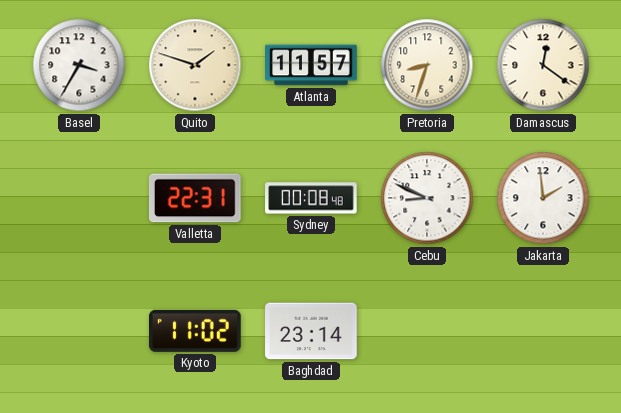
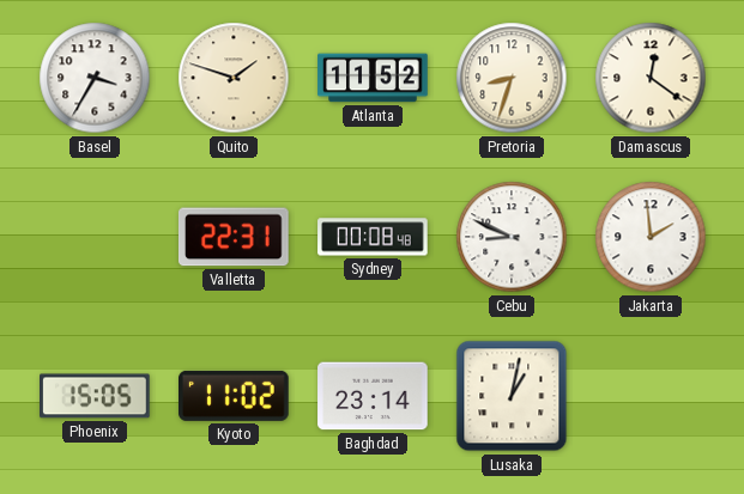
Atlanta: 11:57 -> 11:52 (373, 78)
Phoenix: none -> 15:05 (96, 396)
Lusaka: none -> 1:02 (512, 396)
